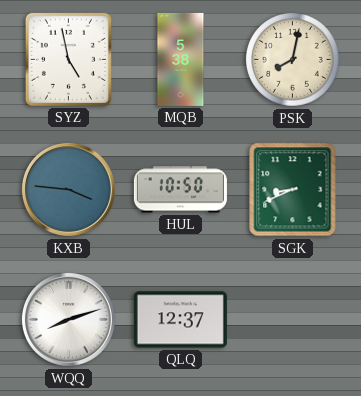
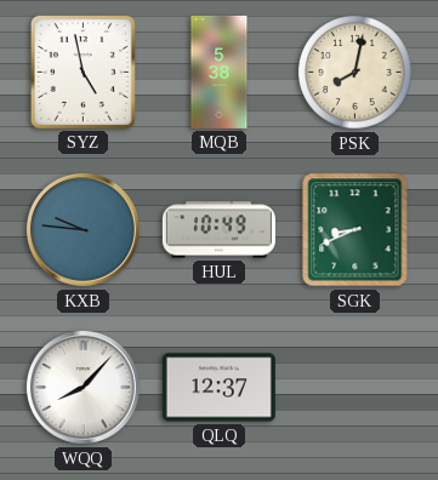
KXB: 3:46 -> 9:46 (83, 229)
HUL: 10:50 -> 10:49 (218, 230)
WQQ: 8:12 -> 8:07 (83, 387)
